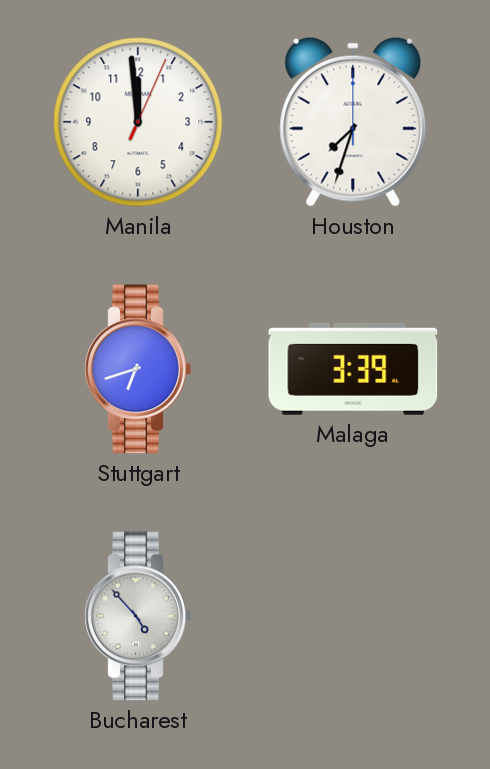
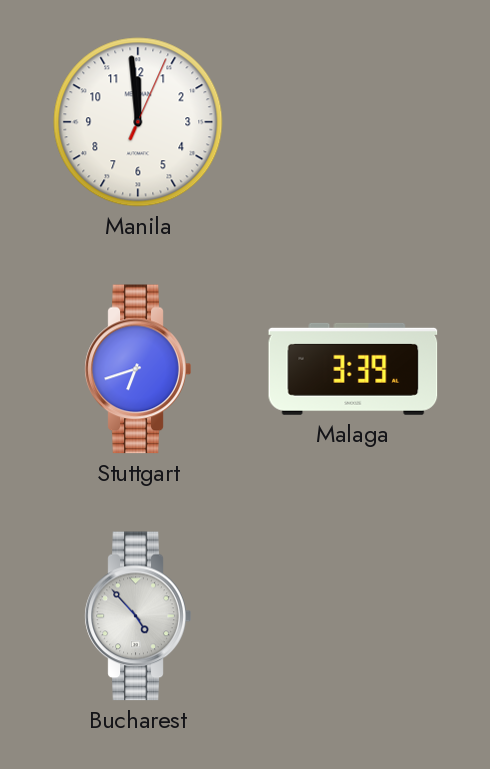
Houston: 7:33 -> none (353, 122)
